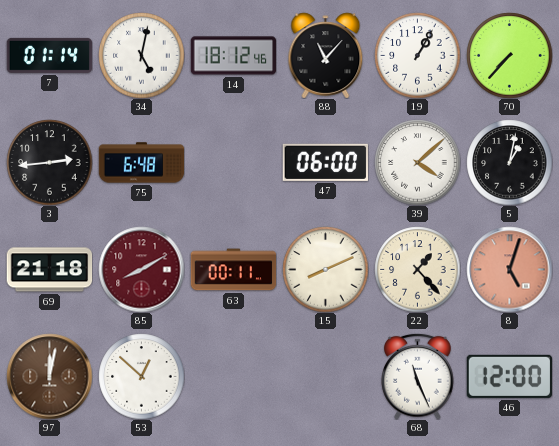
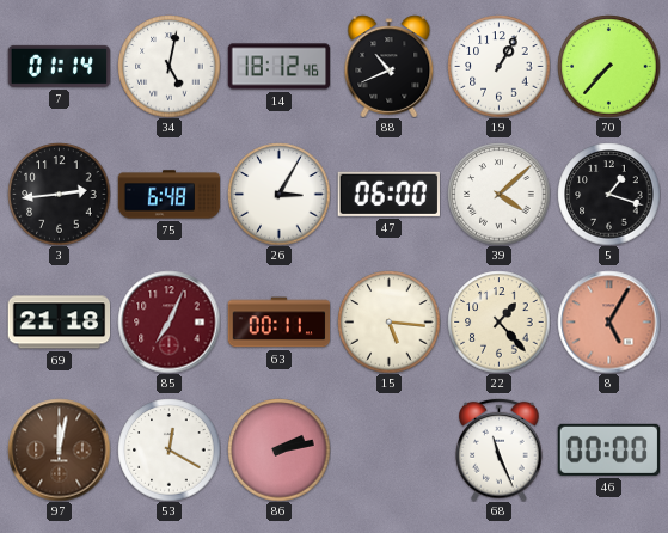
88: 11:07 -> 10:41 (390, 66)
26: none -> 3:05 (278, 194)
5: 1:02 -> 1:18 (608, 194)
85: 8:10 -> 7:04 (168, 321)
15: 8:11 -> 5:16 (388, 321)
8: 5:03 -> 5:05 (608, 321)
53: 12:52 -> 12:20 (168, 449)
86: none -> 2:13 (278, 449)
46: 12:00 -> 00:00 (608, 449)
